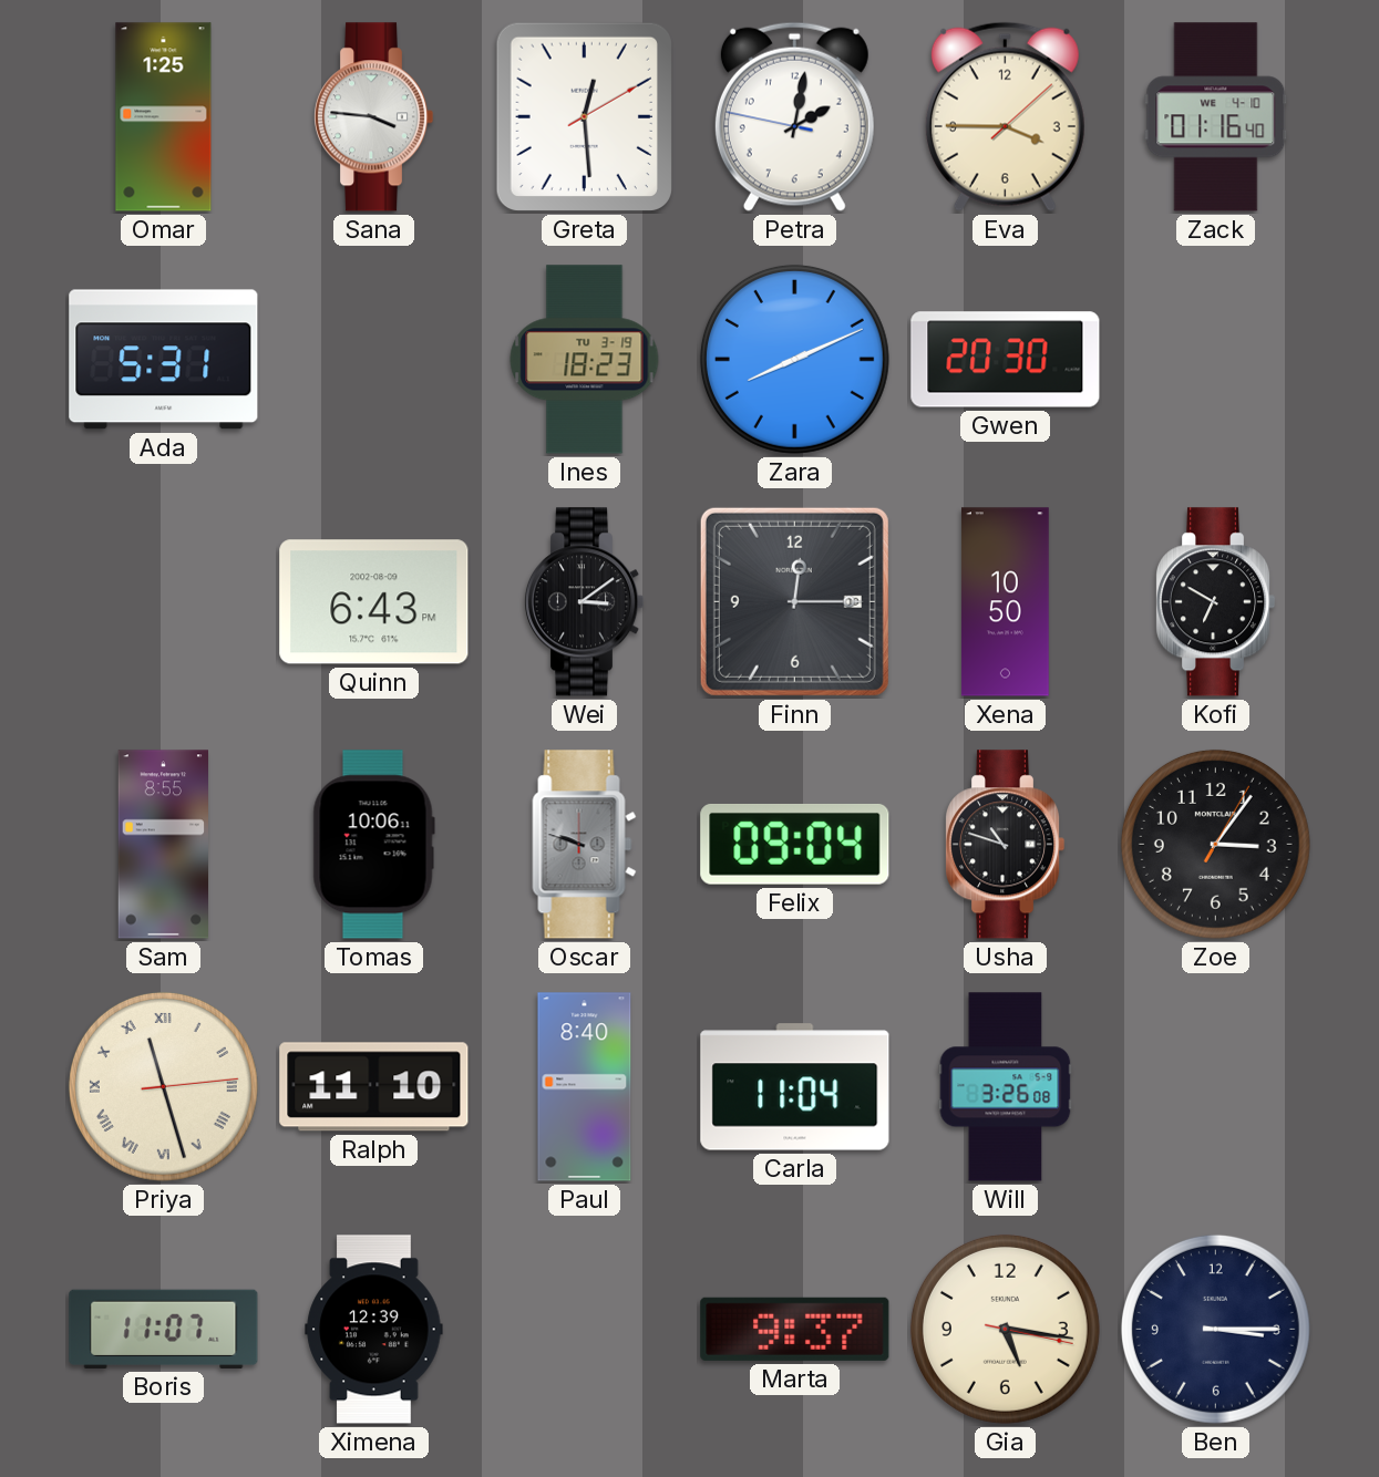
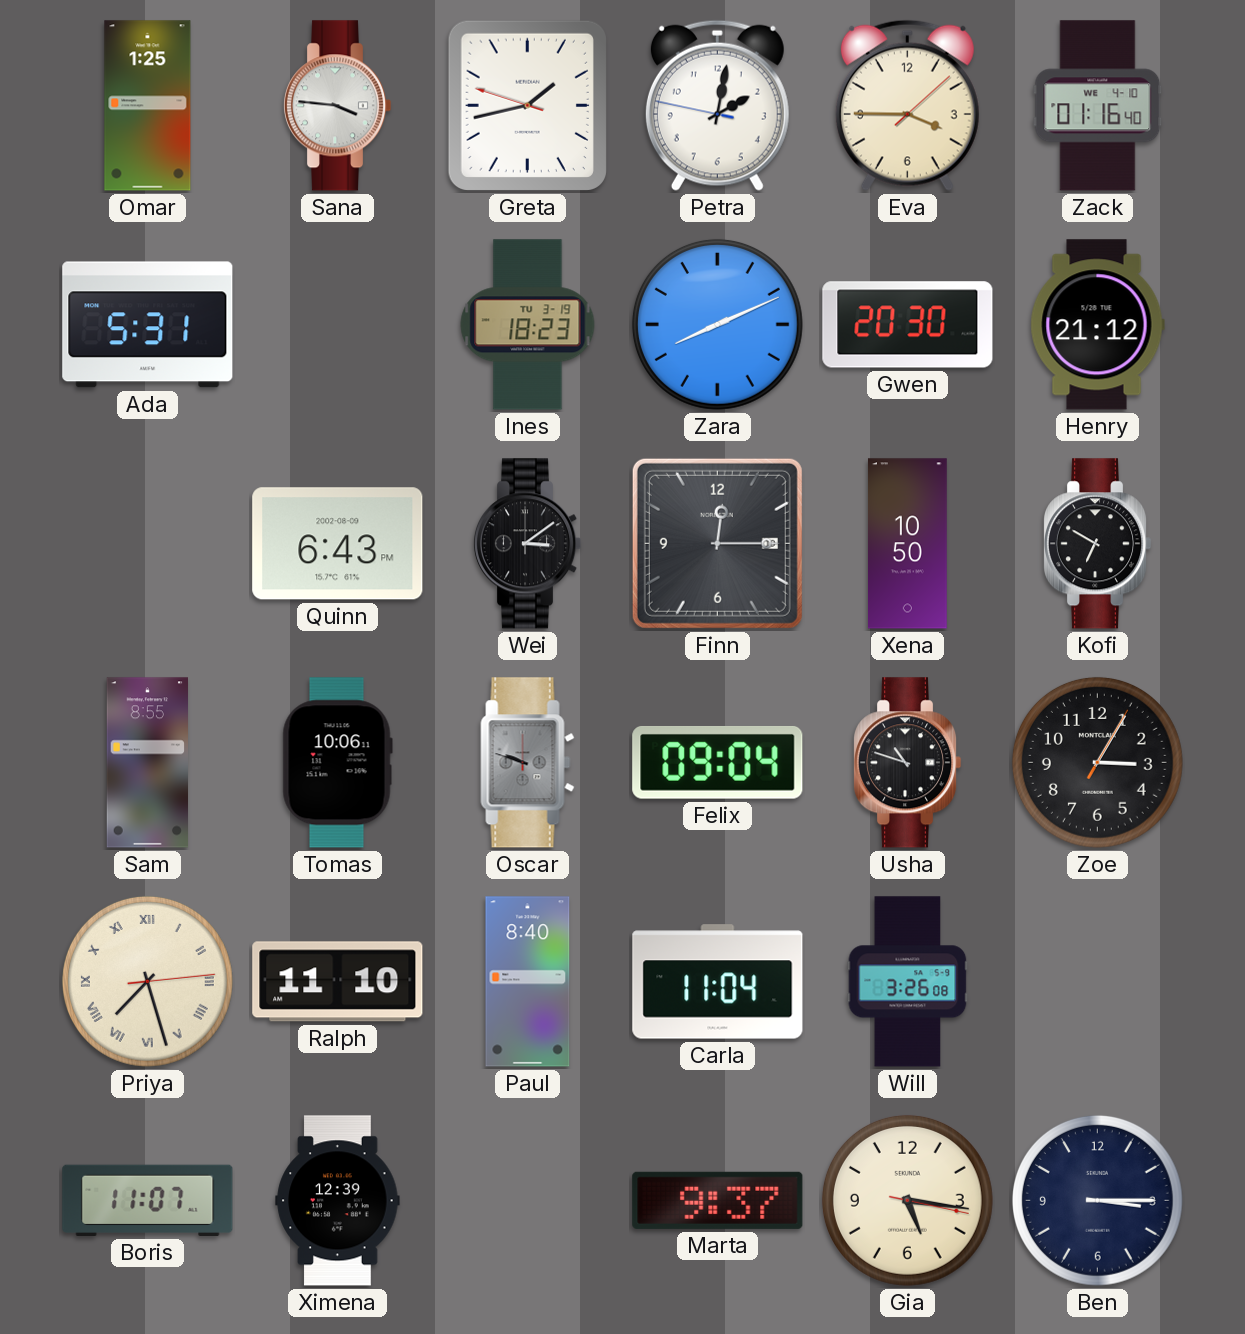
Greta: 12:29 -> 1:42 (527, 105)
Henry: none -> 21:12 (1097, 325)
Zoe: 3:06 -> 3:05 (1097, 762)
Priya: 11:27 -> 7:27 (147, 981)
